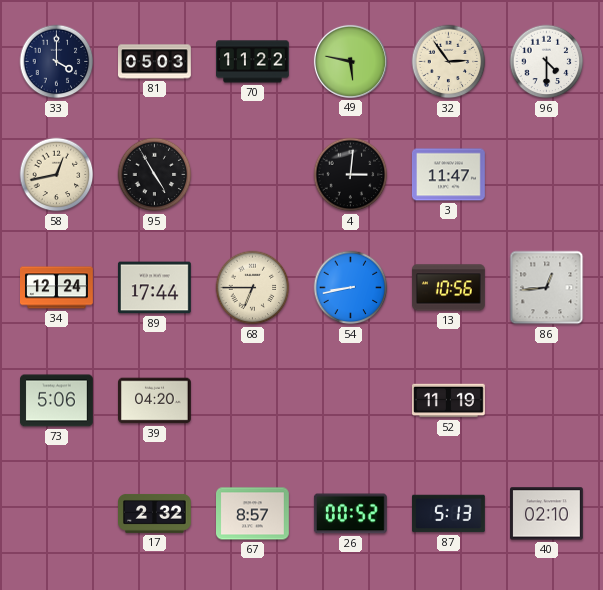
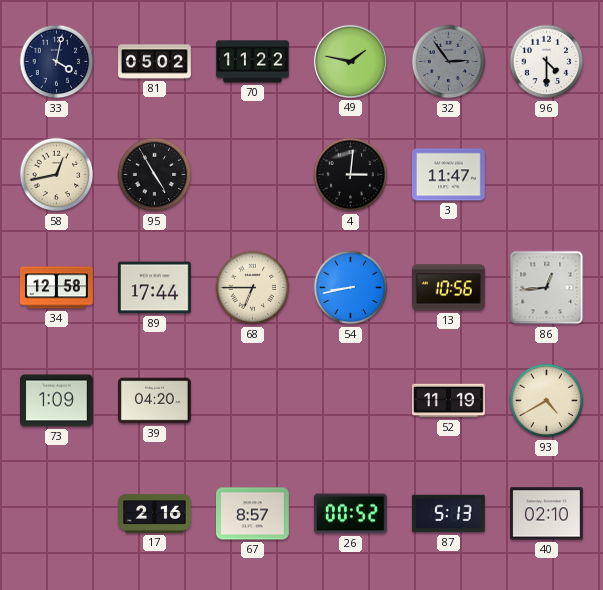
33: 4:00 -> 4:02 (57, 62)
81: 05:03 -> 05:02 (155, 62)
49: 5:47 -> 1:47 (350, 61)
32 dial: cream -> grey (449, 62)
34: 12:24 -> 12:58 (57, 288)
73: 5:06 -> 1:09 (57, 401)
93: none -> 4:40 (547, 401)
17: 2:32 -> 2:16 (155, 513)
